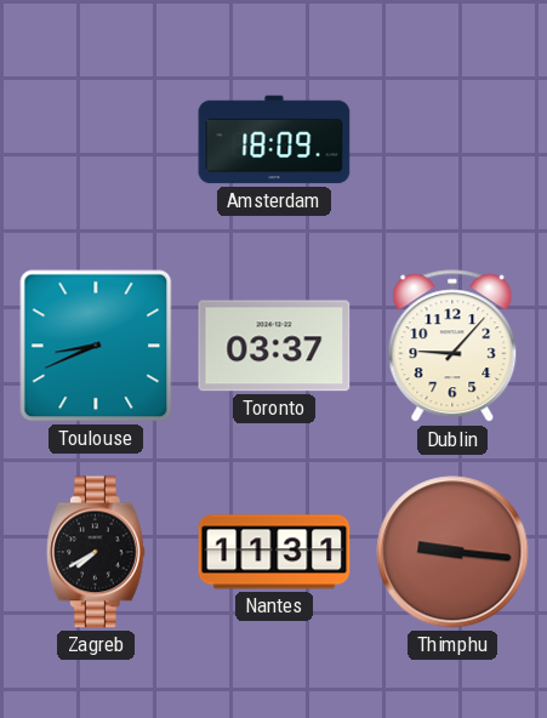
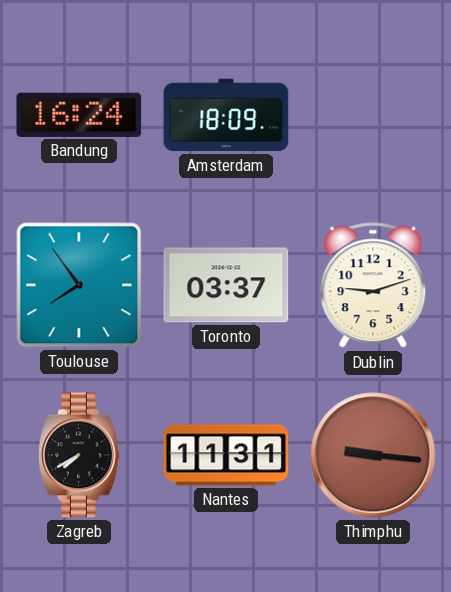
Bandung: none -> 16:24 (79, 115)
Toulouse: 8:41 -> 7:54 (79, 285)
Dublin: 9:07 -> 9:12 (373, 286)
